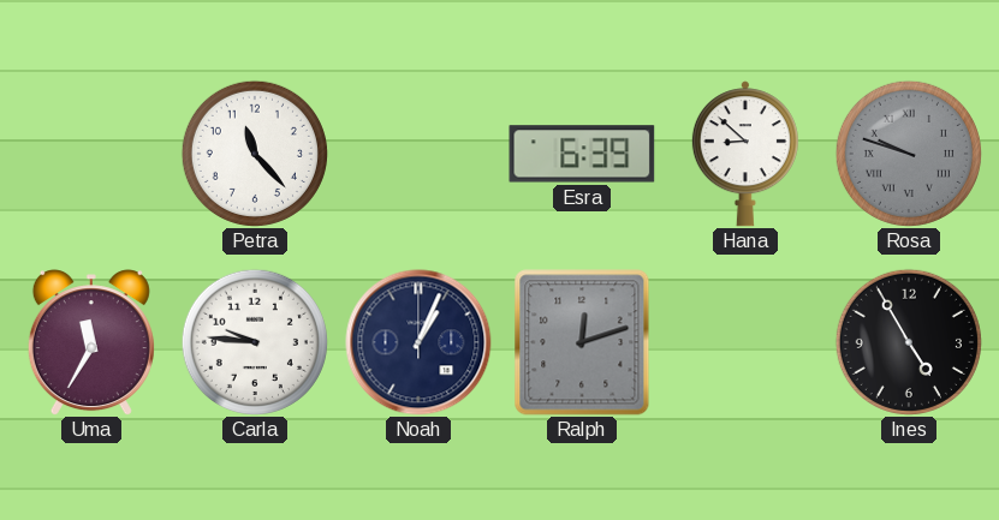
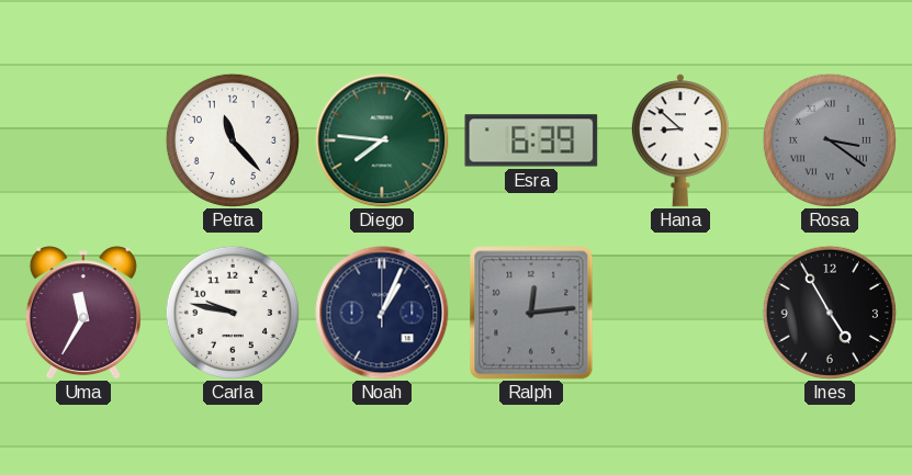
Diego: none -> 7:46 (382, 140)
Rosa: 9:48 -> 3:21 (830, 140)
Carla: 9:46 -> 9:47 (233, 313)
Ralph: 12:12 -> 12:14 (531, 313)
